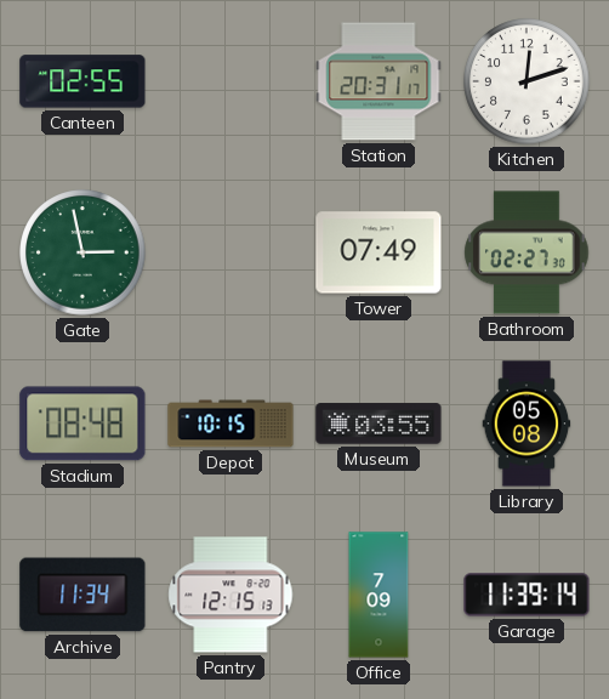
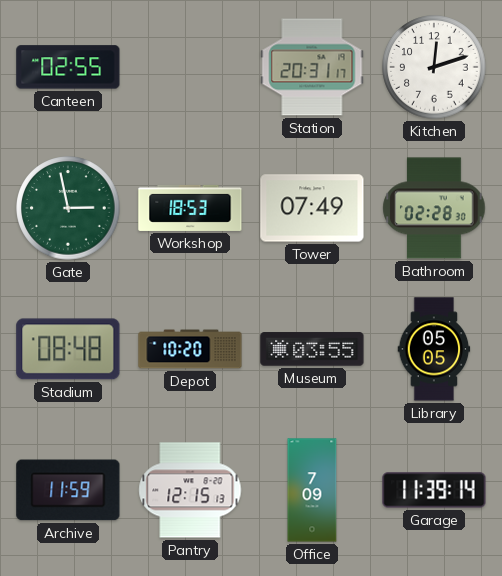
Workshop: none -> 18:53 (190, 208)
Bathroom: 02:27 -> 02:28 (434, 208)
Depot: 10:15 -> 10:20 (190, 349)
Library: 05:08 -> 05:05 (434, 349)
Archive: 11:34 -> 11:59 (68, 490)
